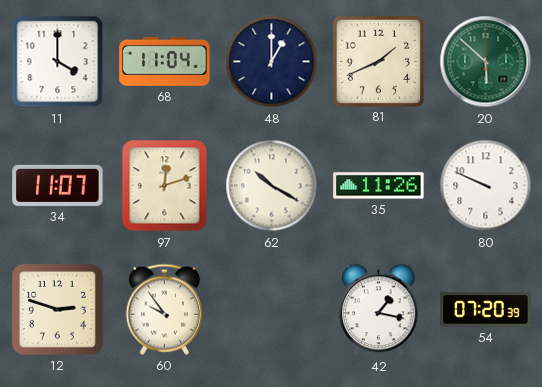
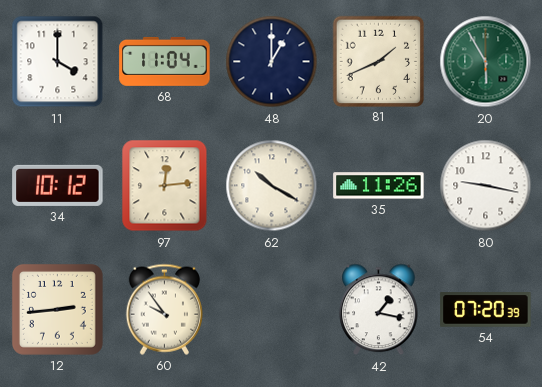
20: 5:52 -> 5:55 (486, 62)
34: 11:07 -> 10:12 (58, 185)
97: 12:12 -> 12:14 (165, 186)
80: 9:49 -> 9:17 (486, 186)
12: 2:48 -> 2:44 (57, 309)
